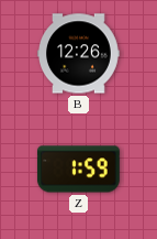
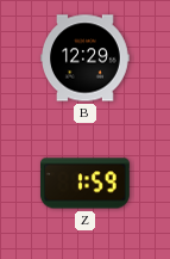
B: 12:26 -> 12:29 (86, 58)
